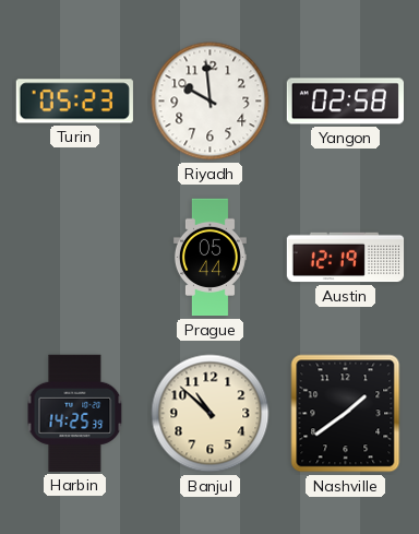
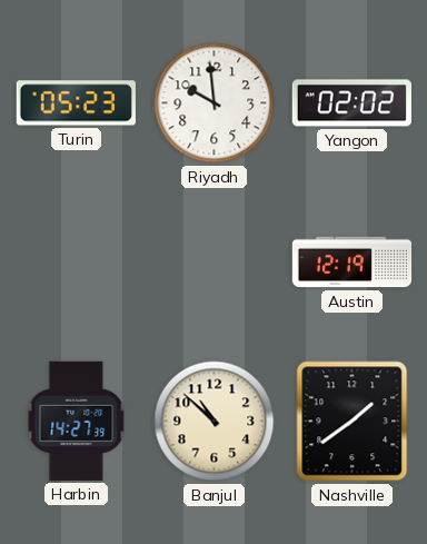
Yangon: 02:58 -> 02:02 (351, 103)
Prague: 05:44 -> none (209, 258)
Harbin: 14:25 -> 14:27 (77, 421)
